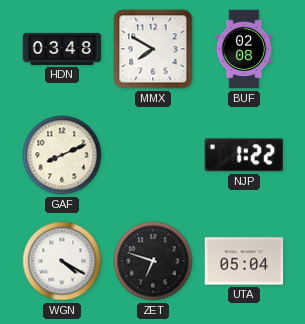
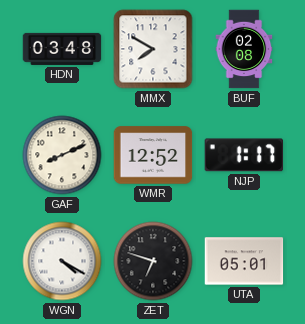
WMR: none -> 12:52 (153, 155)
NJP: 1:22 -> 1:17 (243, 155)
UTA: 05:04 -> 05:01 (244, 261)
